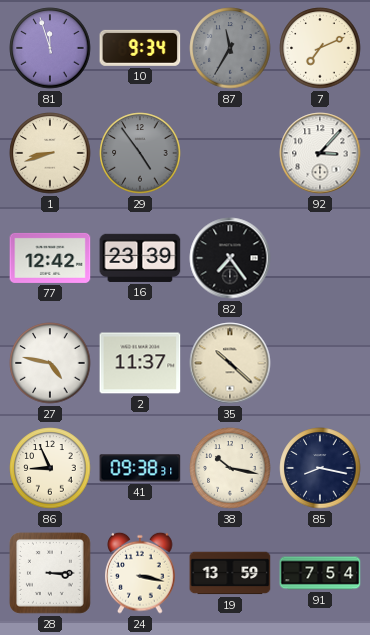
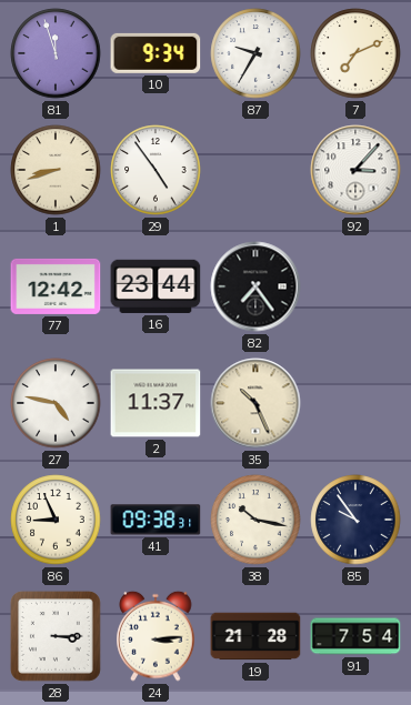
87: 11:35 -> 9:35 (255, 53)
87 dial: grey -> white (255, 53)
29 dial: grey -> white (156, 170)
16: 23:39 -> 23:44 (156, 286)
35: 10:22 -> 10:26 (255, 403)
85: 8:17 -> 9:54 (355, 520)
24: 3:17 -> 3:14 (156, 636)
19: 13:59 -> 21:28 (255, 636)
